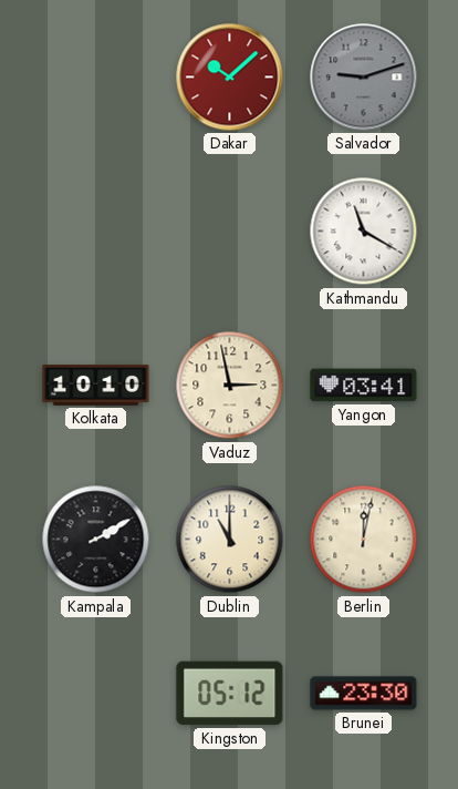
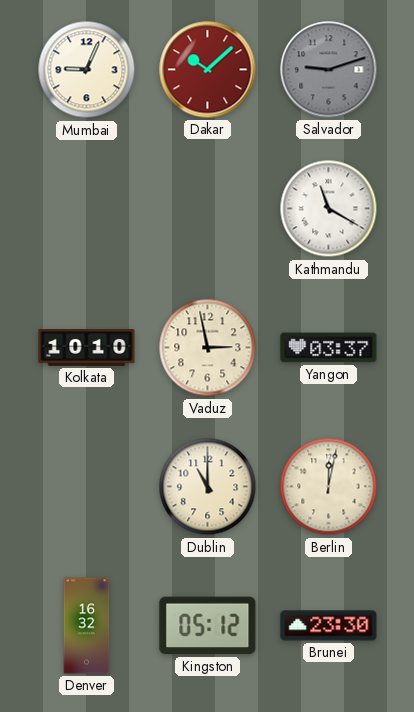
Mumbai: none -> 9:04 (87, 70)
Yangon: 03:41 -> 03:37 (329, 348)
Kampala: 2:10 -> none (96, 540)
Denver: none -> 16:32 (87, 626)
